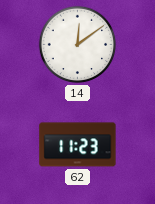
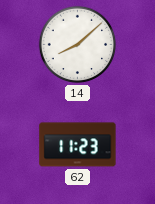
14: 12:09 -> 8:08 (78, 45)
